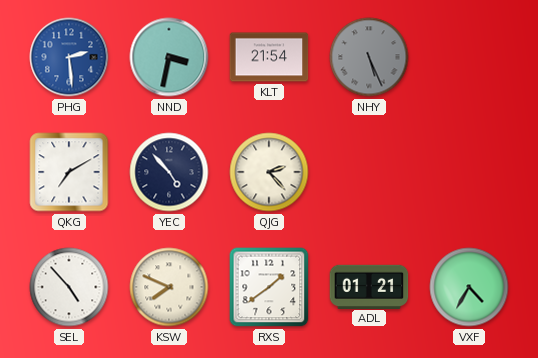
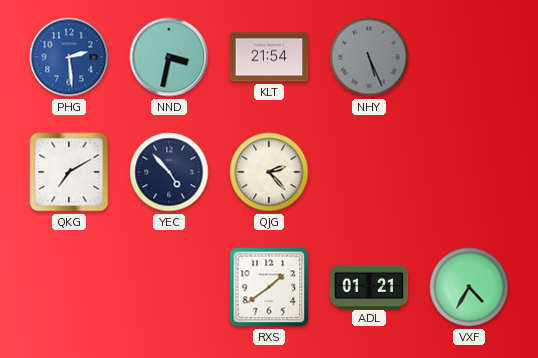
SEL: 4:53 -> none (69, 287)
KSW: 7:49 -> none (169, 287)
